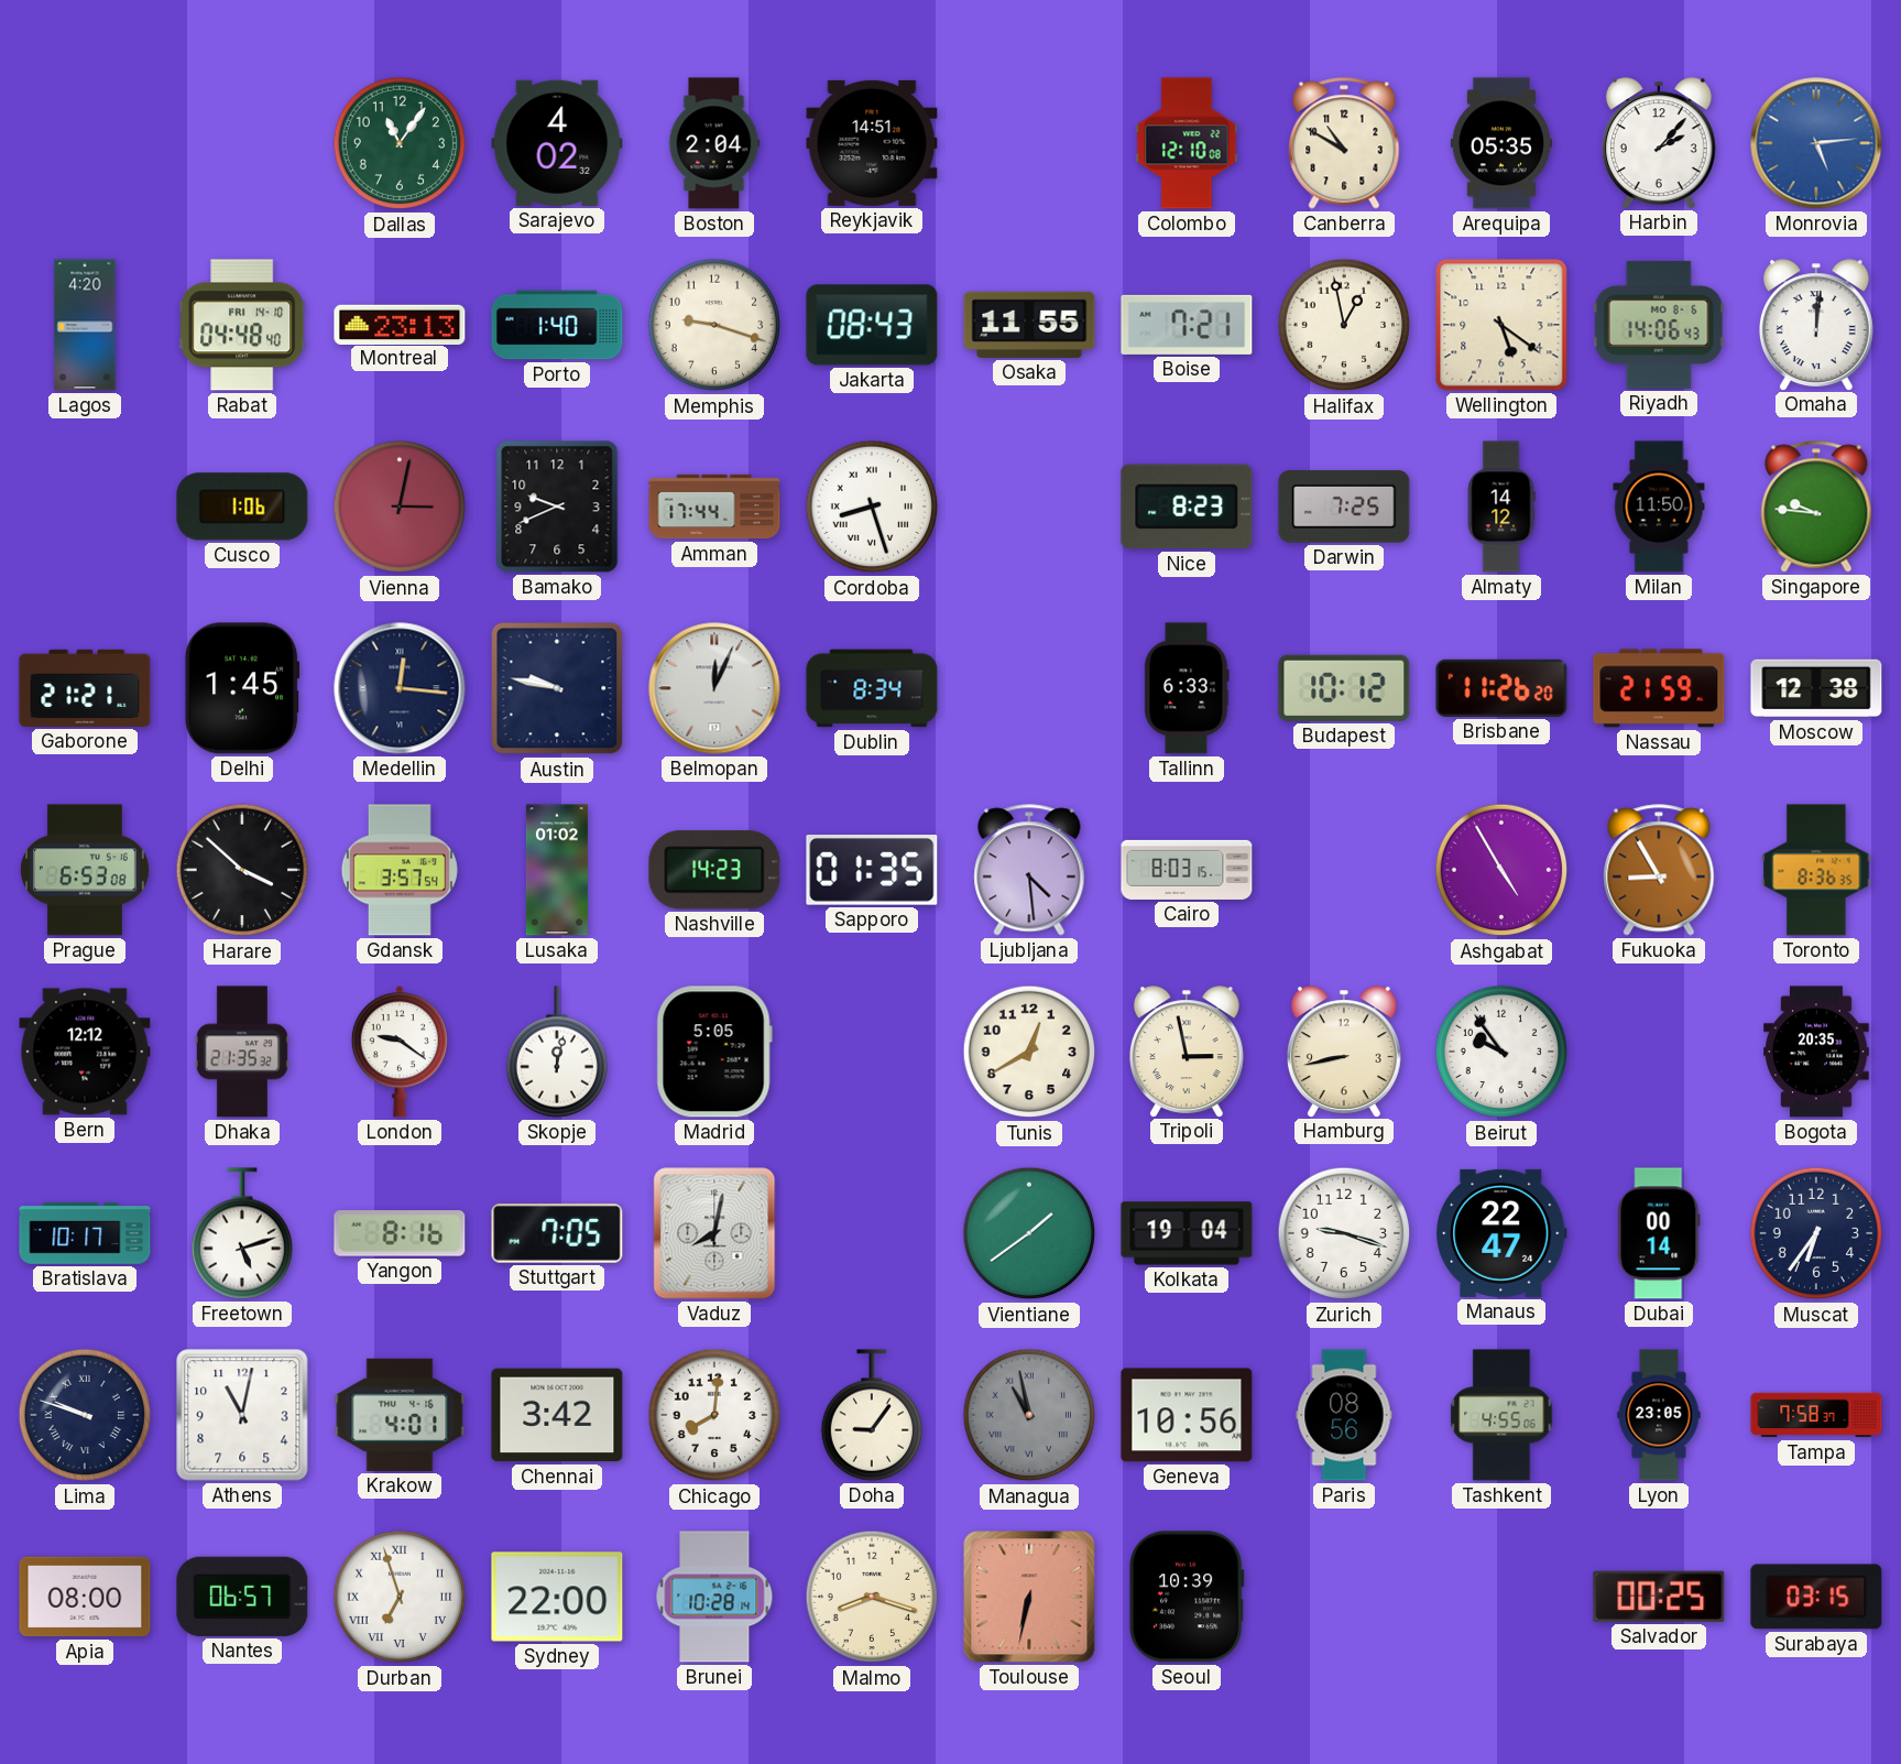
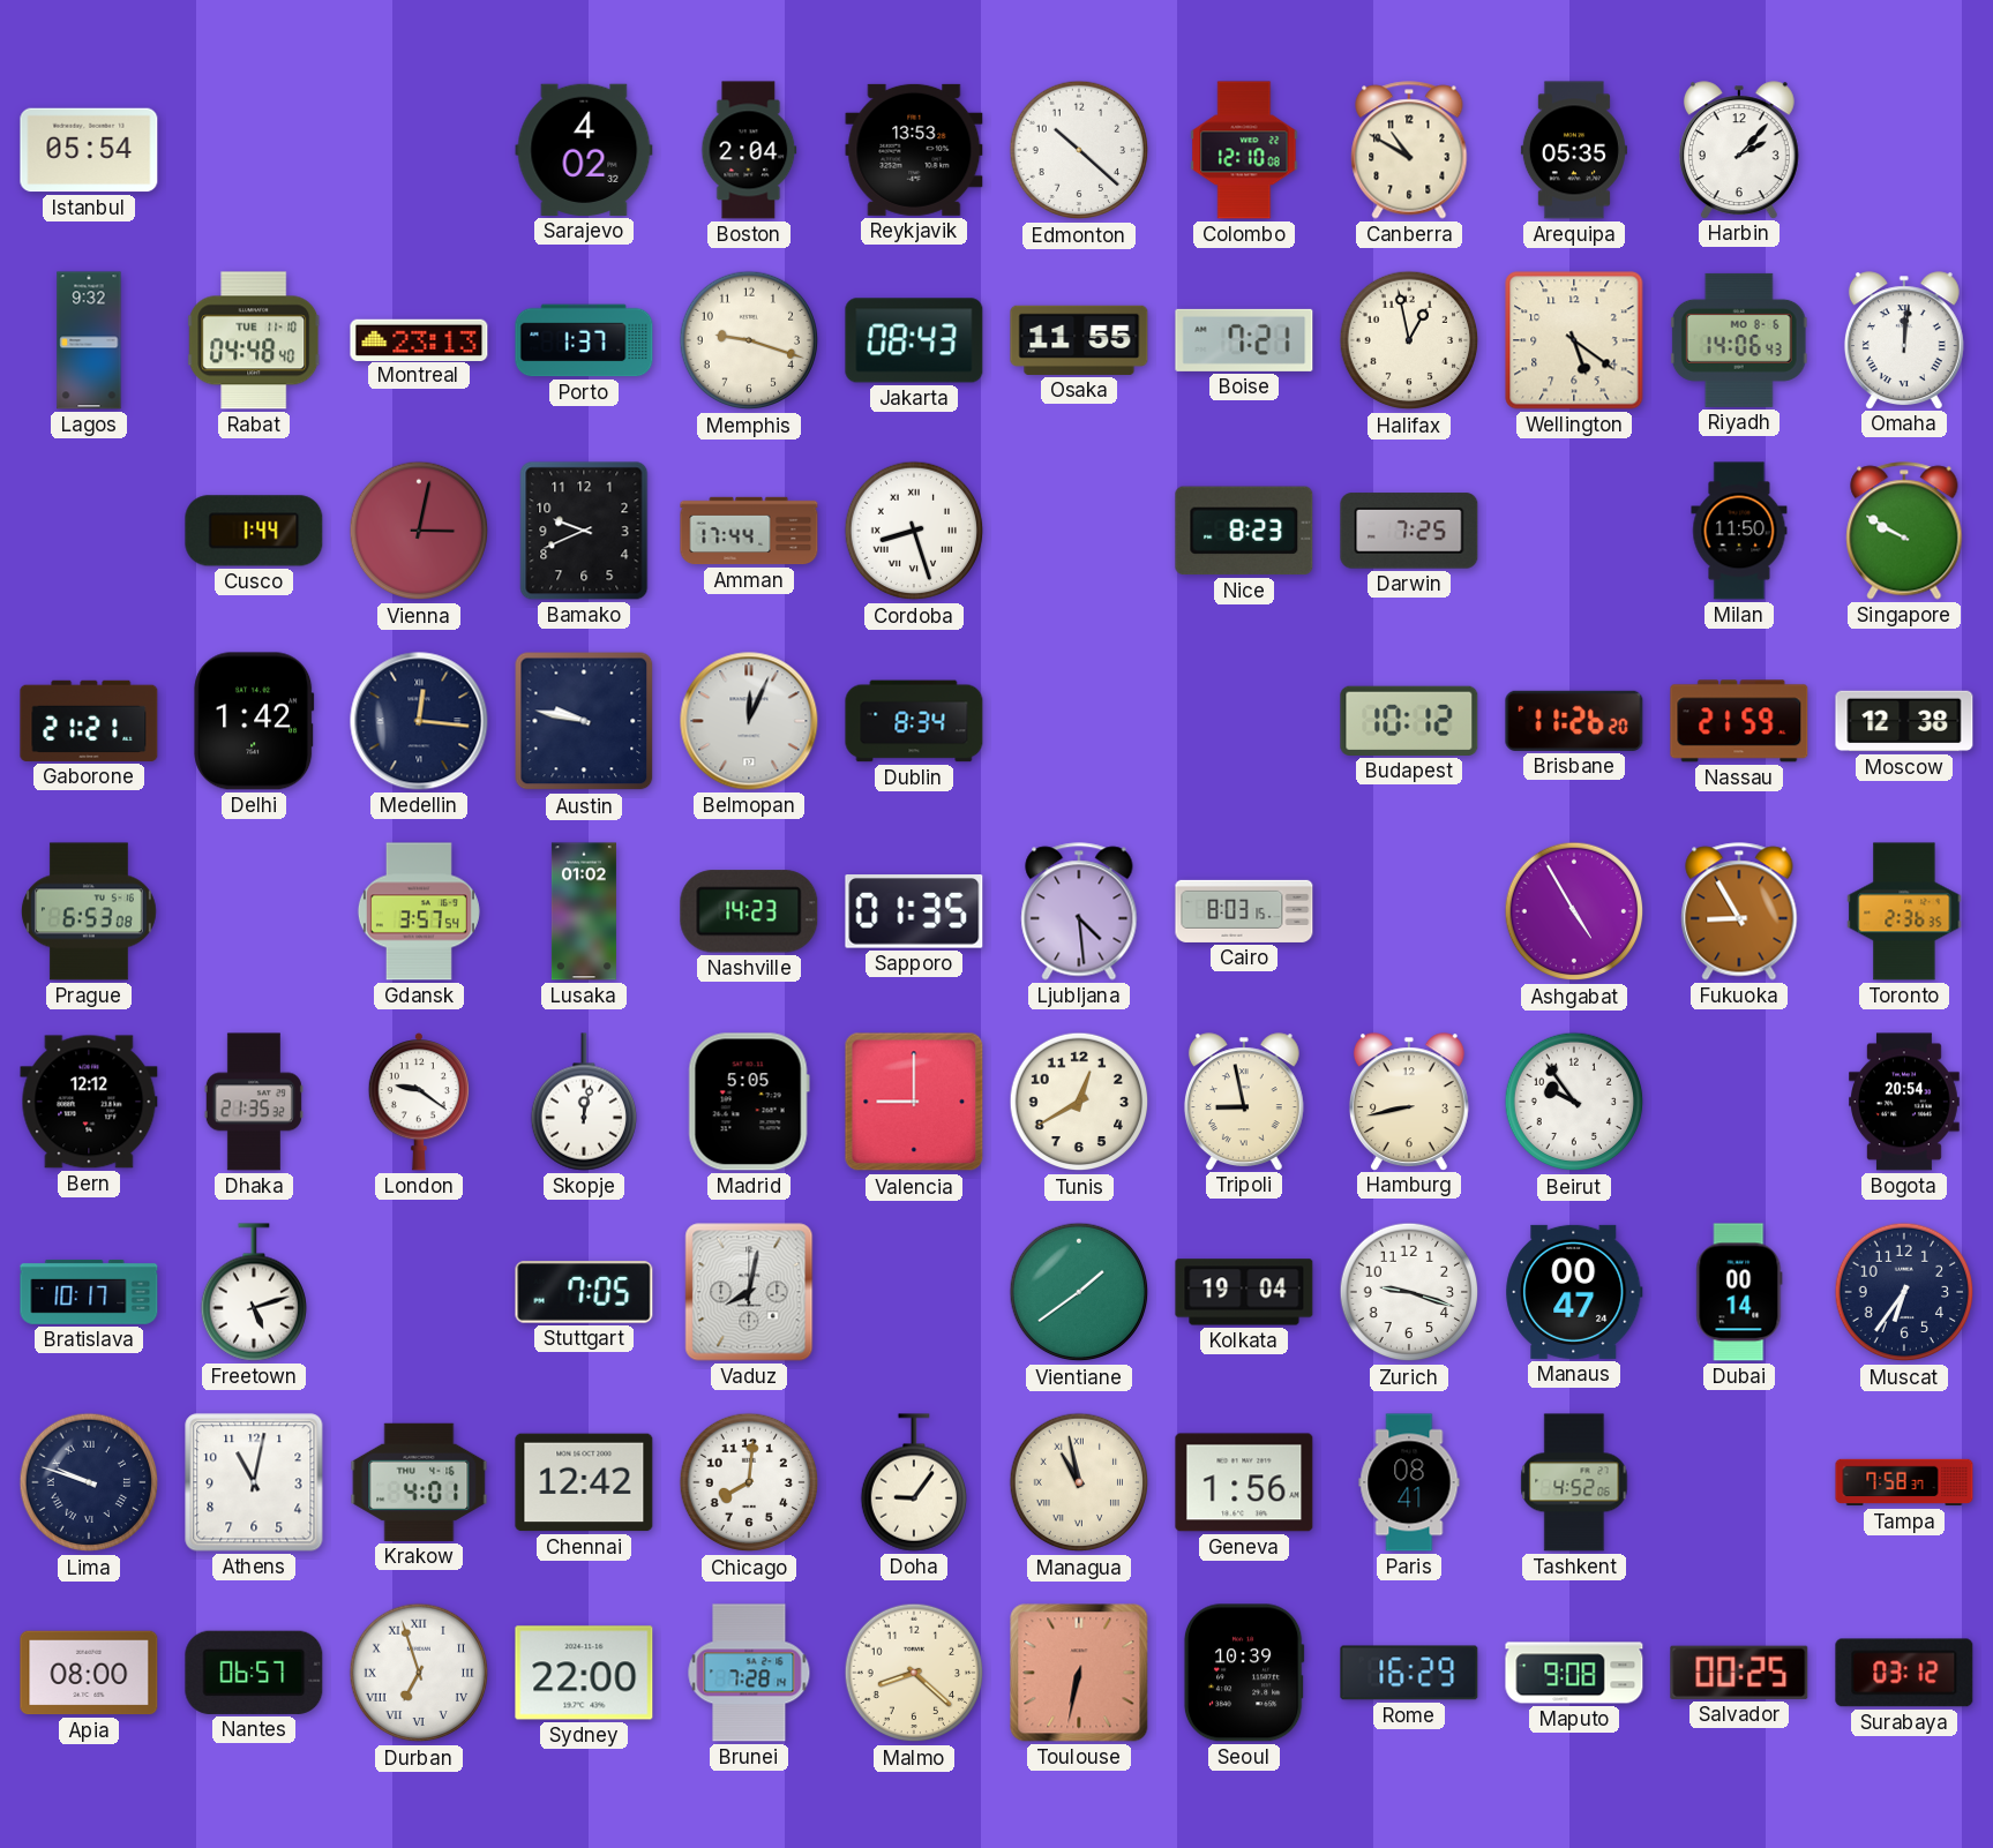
Istanbul: none -> 05:54 (89, 150)
Dallas: 11:06 -> none (400, 143)
Reykjavik: 14:51 -> 13:53 (914, 150)
Edmonton: none -> 10:22 (1079, 150)
Monrovia: 5:14 -> none (1816, 143)
Lagos: 4:20 -> 9:32 (89, 340)
Rabat date: FRI 14-10 -> TUE 11-10 (254, 340)
Porto: 1:40 -> 1:37 (584, 340)
Cusco: 1:06 -> 1:44 (254, 531)
Almaty: 14:12 -> none (1501, 507)
Singapore: 9:46 -> 9:50 (1904, 531)
Delhi: 1:45 -> 1:42 (254, 721)
Tallinn: 6:33 -> none (1187, 688)
Harare: 3:52 -> none (242, 870)
Toronto: 8:36 -> 2:36 (1904, 911)
Valencia: none -> 9:00 (914, 1102)
Tripoli: 2:58 -> 8:58 (1244, 1102)
Bogota: 20:35 -> 20:54 (1905, 1102)
Yangon: 8:16 -> none (400, 1233)
Manaus: 22:47 -> 00:47 (1574, 1292)
Chennai: 3:42 -> 12:42 (584, 1482)
Managua dial: grey -> cream (1079, 1482)
Geneva: 10:56 -> 1:56 (1244, 1482)
Paris: 08:56 -> 08:41 (1409, 1482)
Tashkent: 4:55 -> 4:52 (1574, 1482)
Lyon: 23:05 -> none (1659, 1415)
Brunei: 10:28 -> 7:28 (749, 1673)
Malmo: 8:18 -> 8:22 (914, 1673)
Rome: none -> 16:29 (1409, 1673)
Maputo: none -> 9:08 (1574, 1673)
Surabaya: 03:15 -> 03:12 (1904, 1673)
